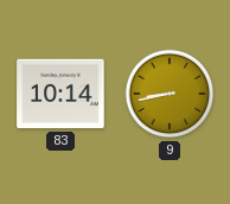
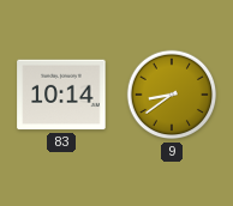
9: 8:43 -> 8:39 (172, 95)
